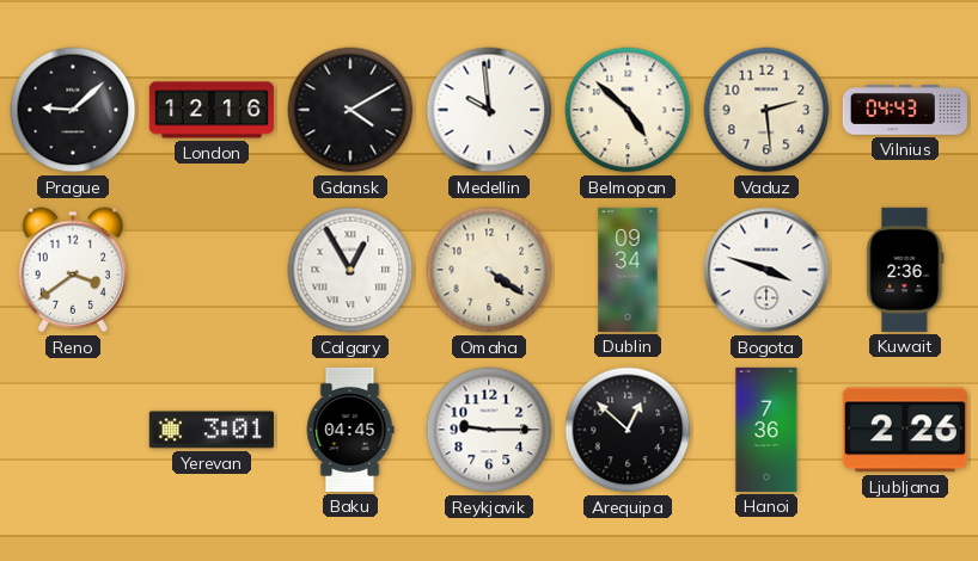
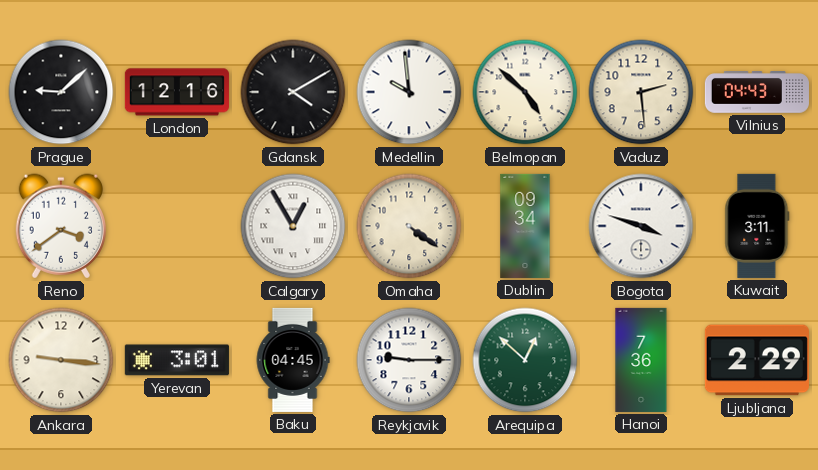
Kuwait: 2:36 -> 3:11 (757, 226)
Ankara: none -> 9:16 (61, 360)
Arequipa dial: black -> green (525, 360)
Ljubljana: 2:26 -> 2:29 (757, 360)
